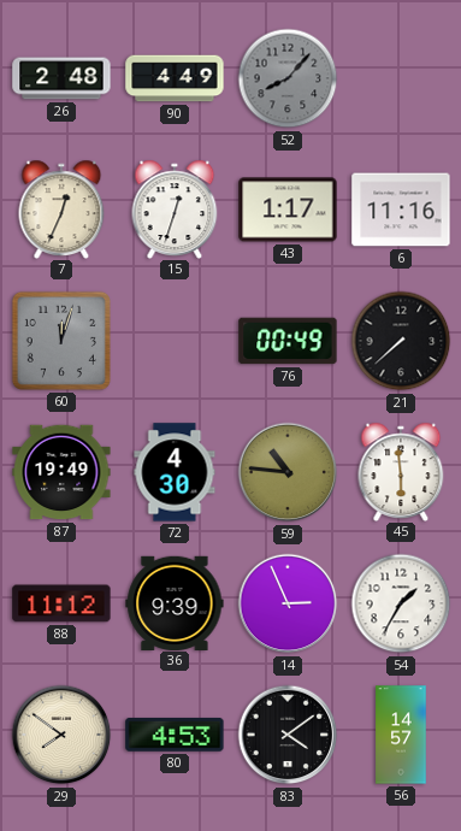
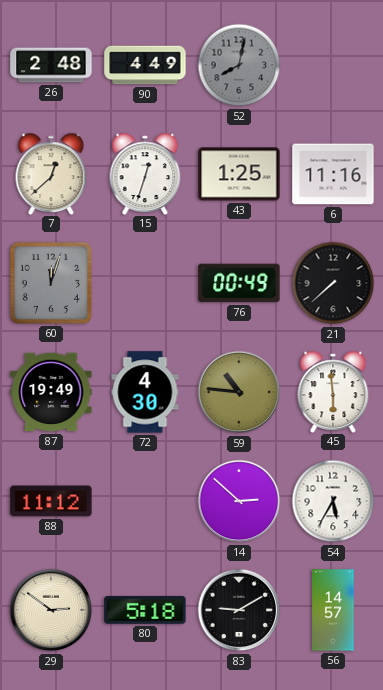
52: 8:07 -> 8:02 (239, 65)
7: 12:34 -> 12:38 (51, 173)
43: 1:17 -> 1:25 (239, 174)
36: 9:39 -> none (175, 602)
14: 2:56 -> 2:52 (239, 501)
54: 1:35 -> 5:35 (333, 501)
29: 7:51 -> 2:51 (51, 610)
80: 4:53 -> 5:18 (145, 610)
83: 4:09 -> 9:10 (239, 610)
